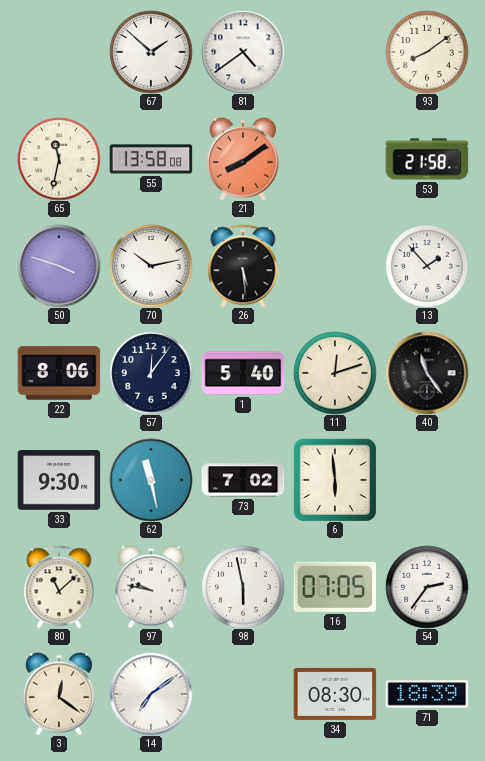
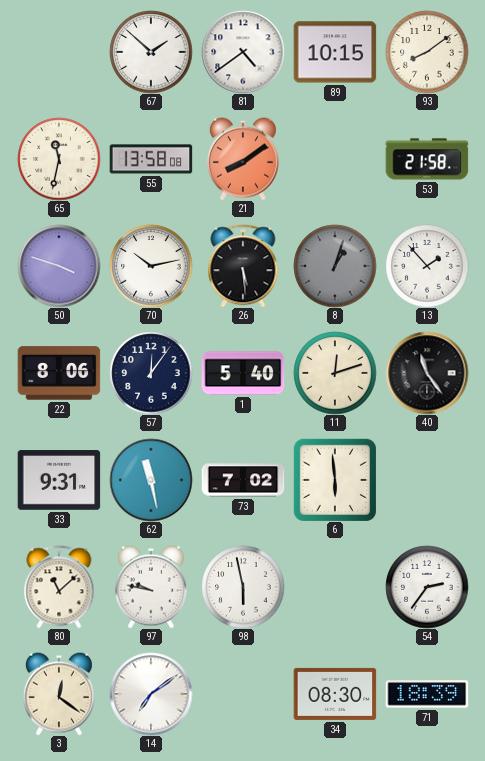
89: none -> 10:15 (335, 52)
8: none -> 1:03 (335, 266)
33: 9:30 -> 9:31 (59, 480)
16: 07:05 -> none (335, 587)
